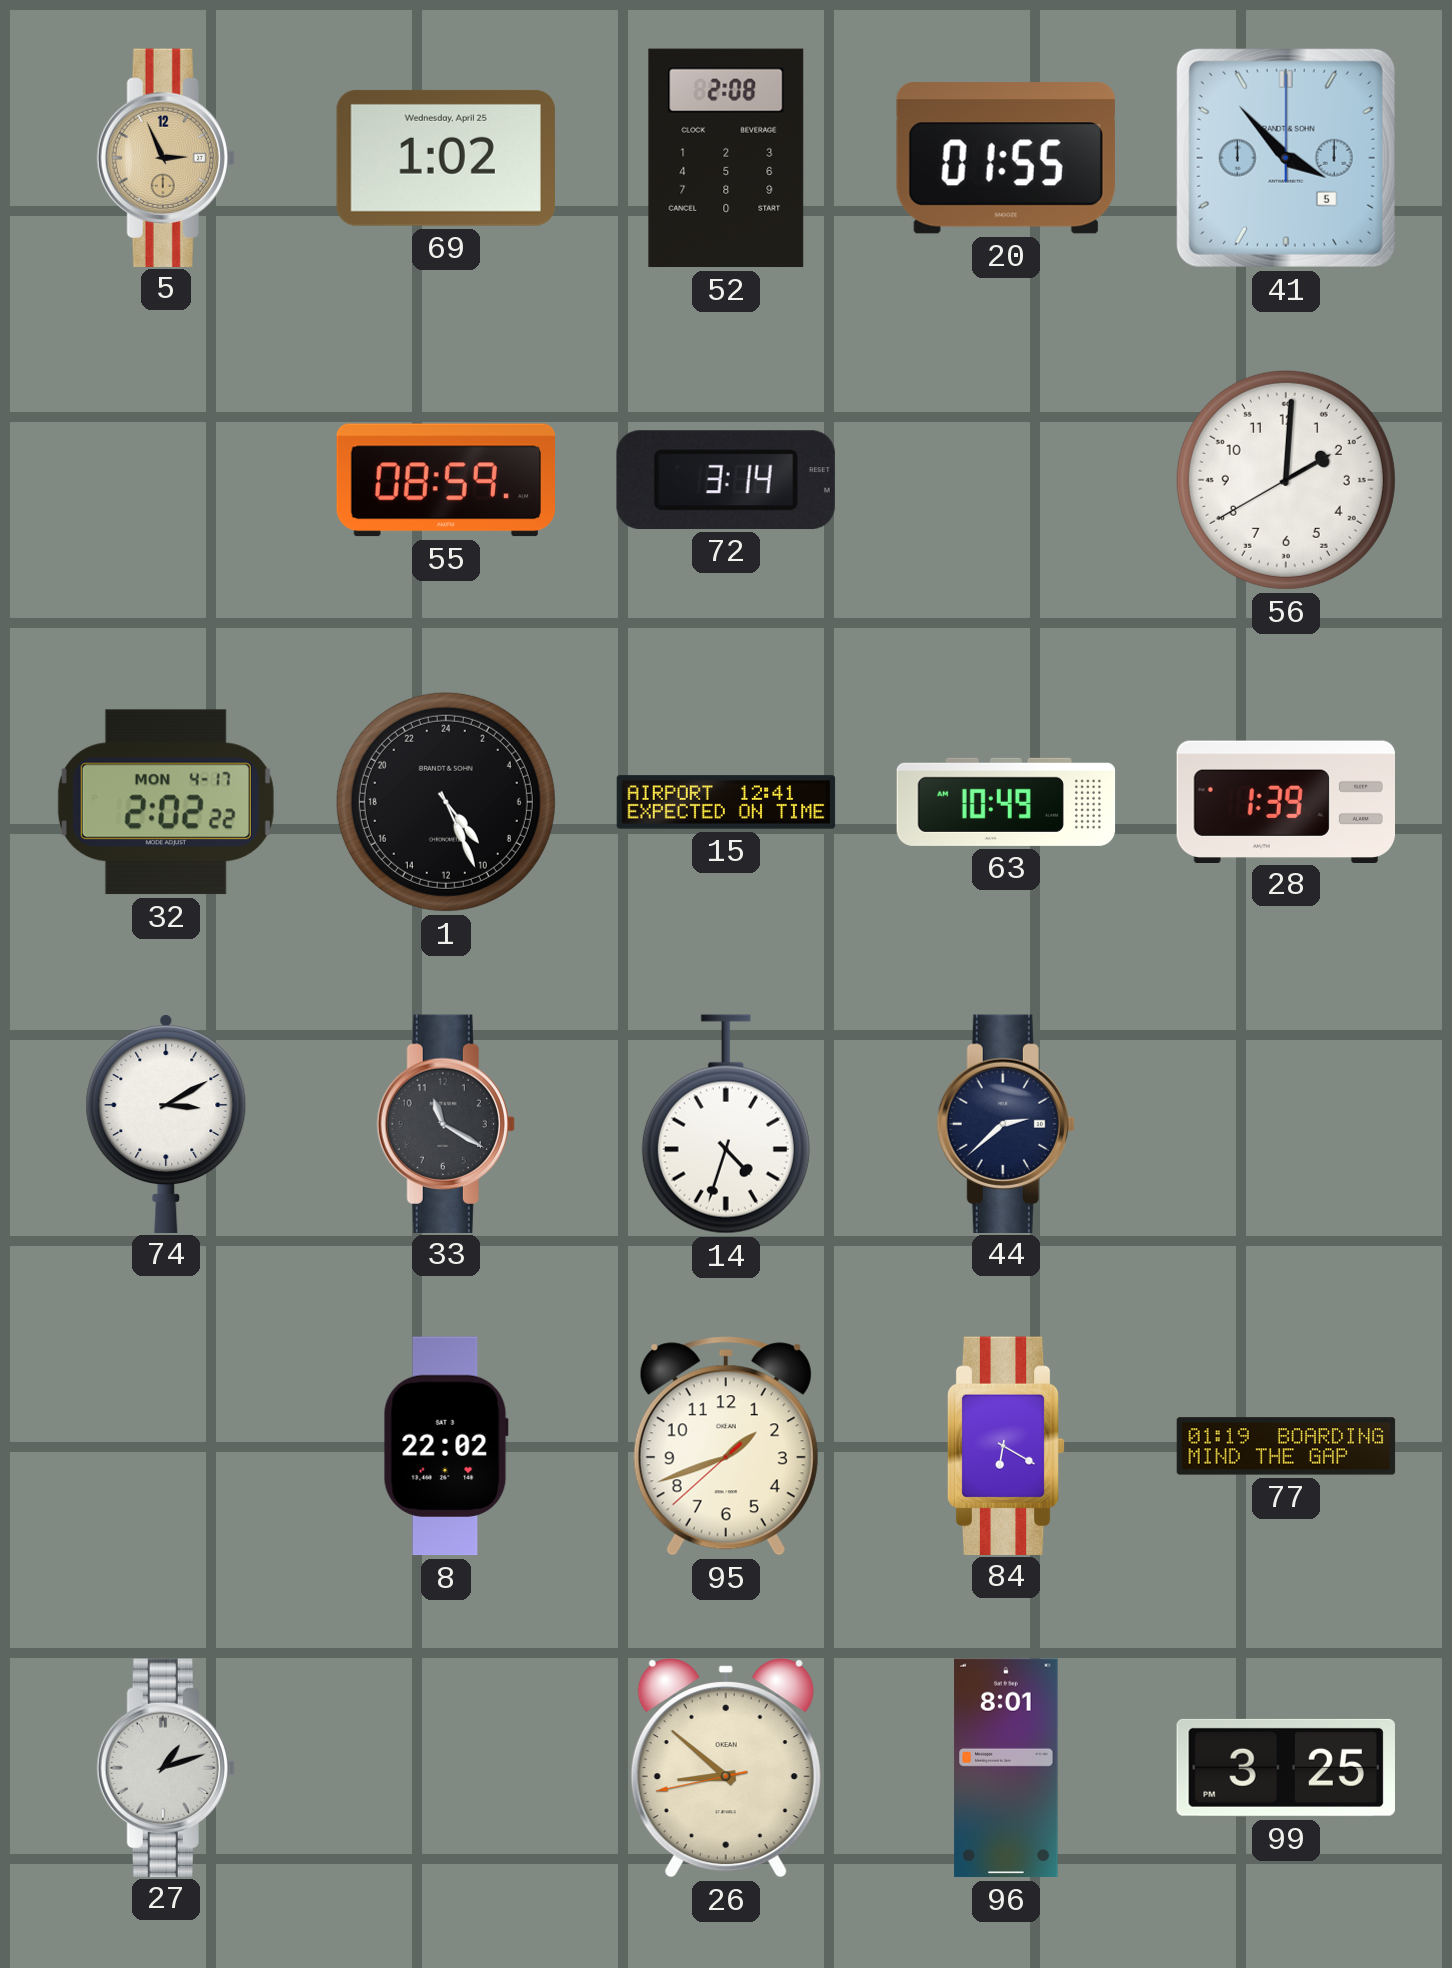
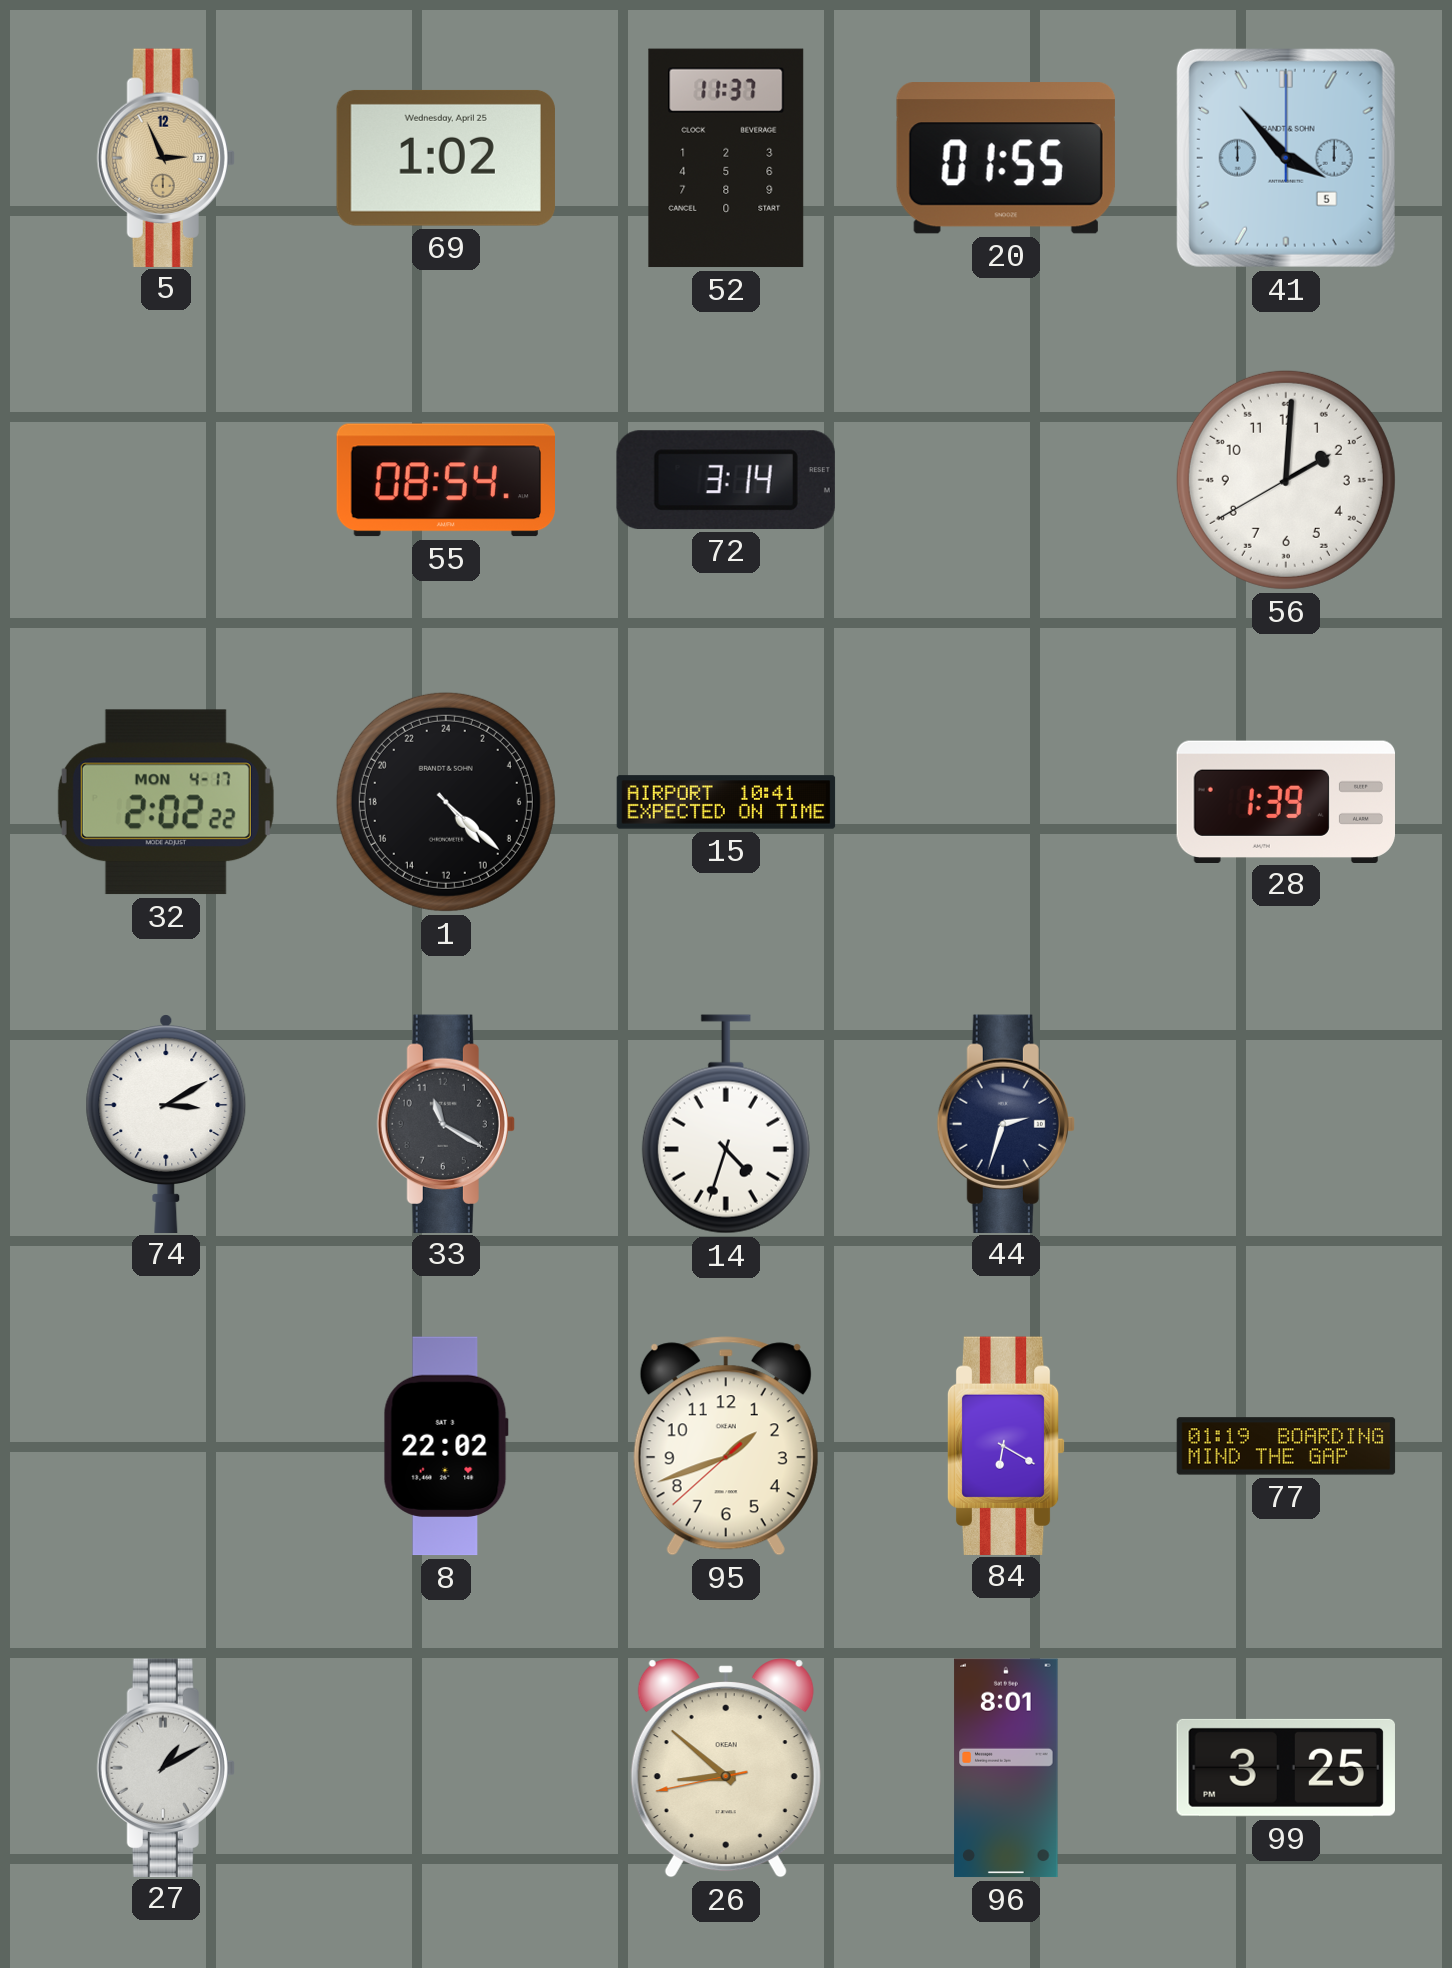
52: 2:08 -> 11:37 (726, 158)
55: 08:59 -> 08:54 (445, 480)
1: 9:26 -> 9:22 (446, 802)
15: 12:41 -> 10:41 (726, 802)
63: 10:49 -> none (1006, 802)
44: 2:38 -> 2:33 (1006, 1123)
27: 1:12 -> 1:10 (166, 1767)
